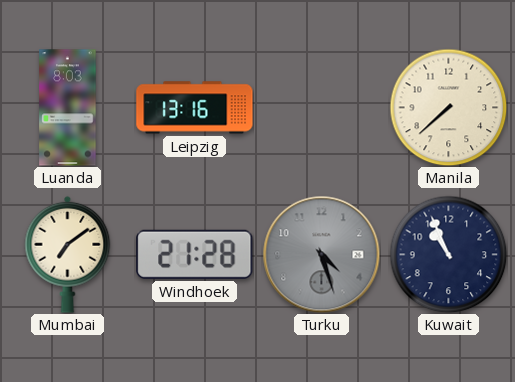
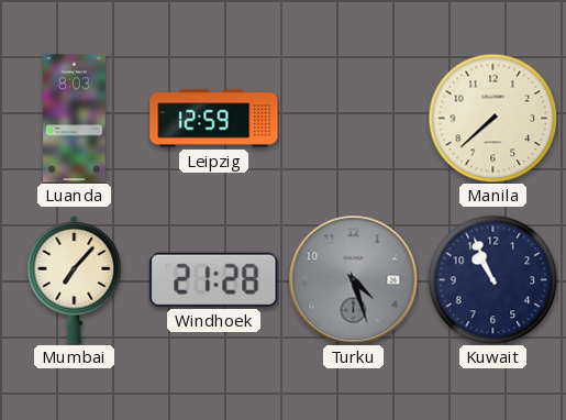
Leipzig: 13:16 -> 12:59 (214, 119)
Mumbai: 7:09 -> 7:07 (75, 279)
